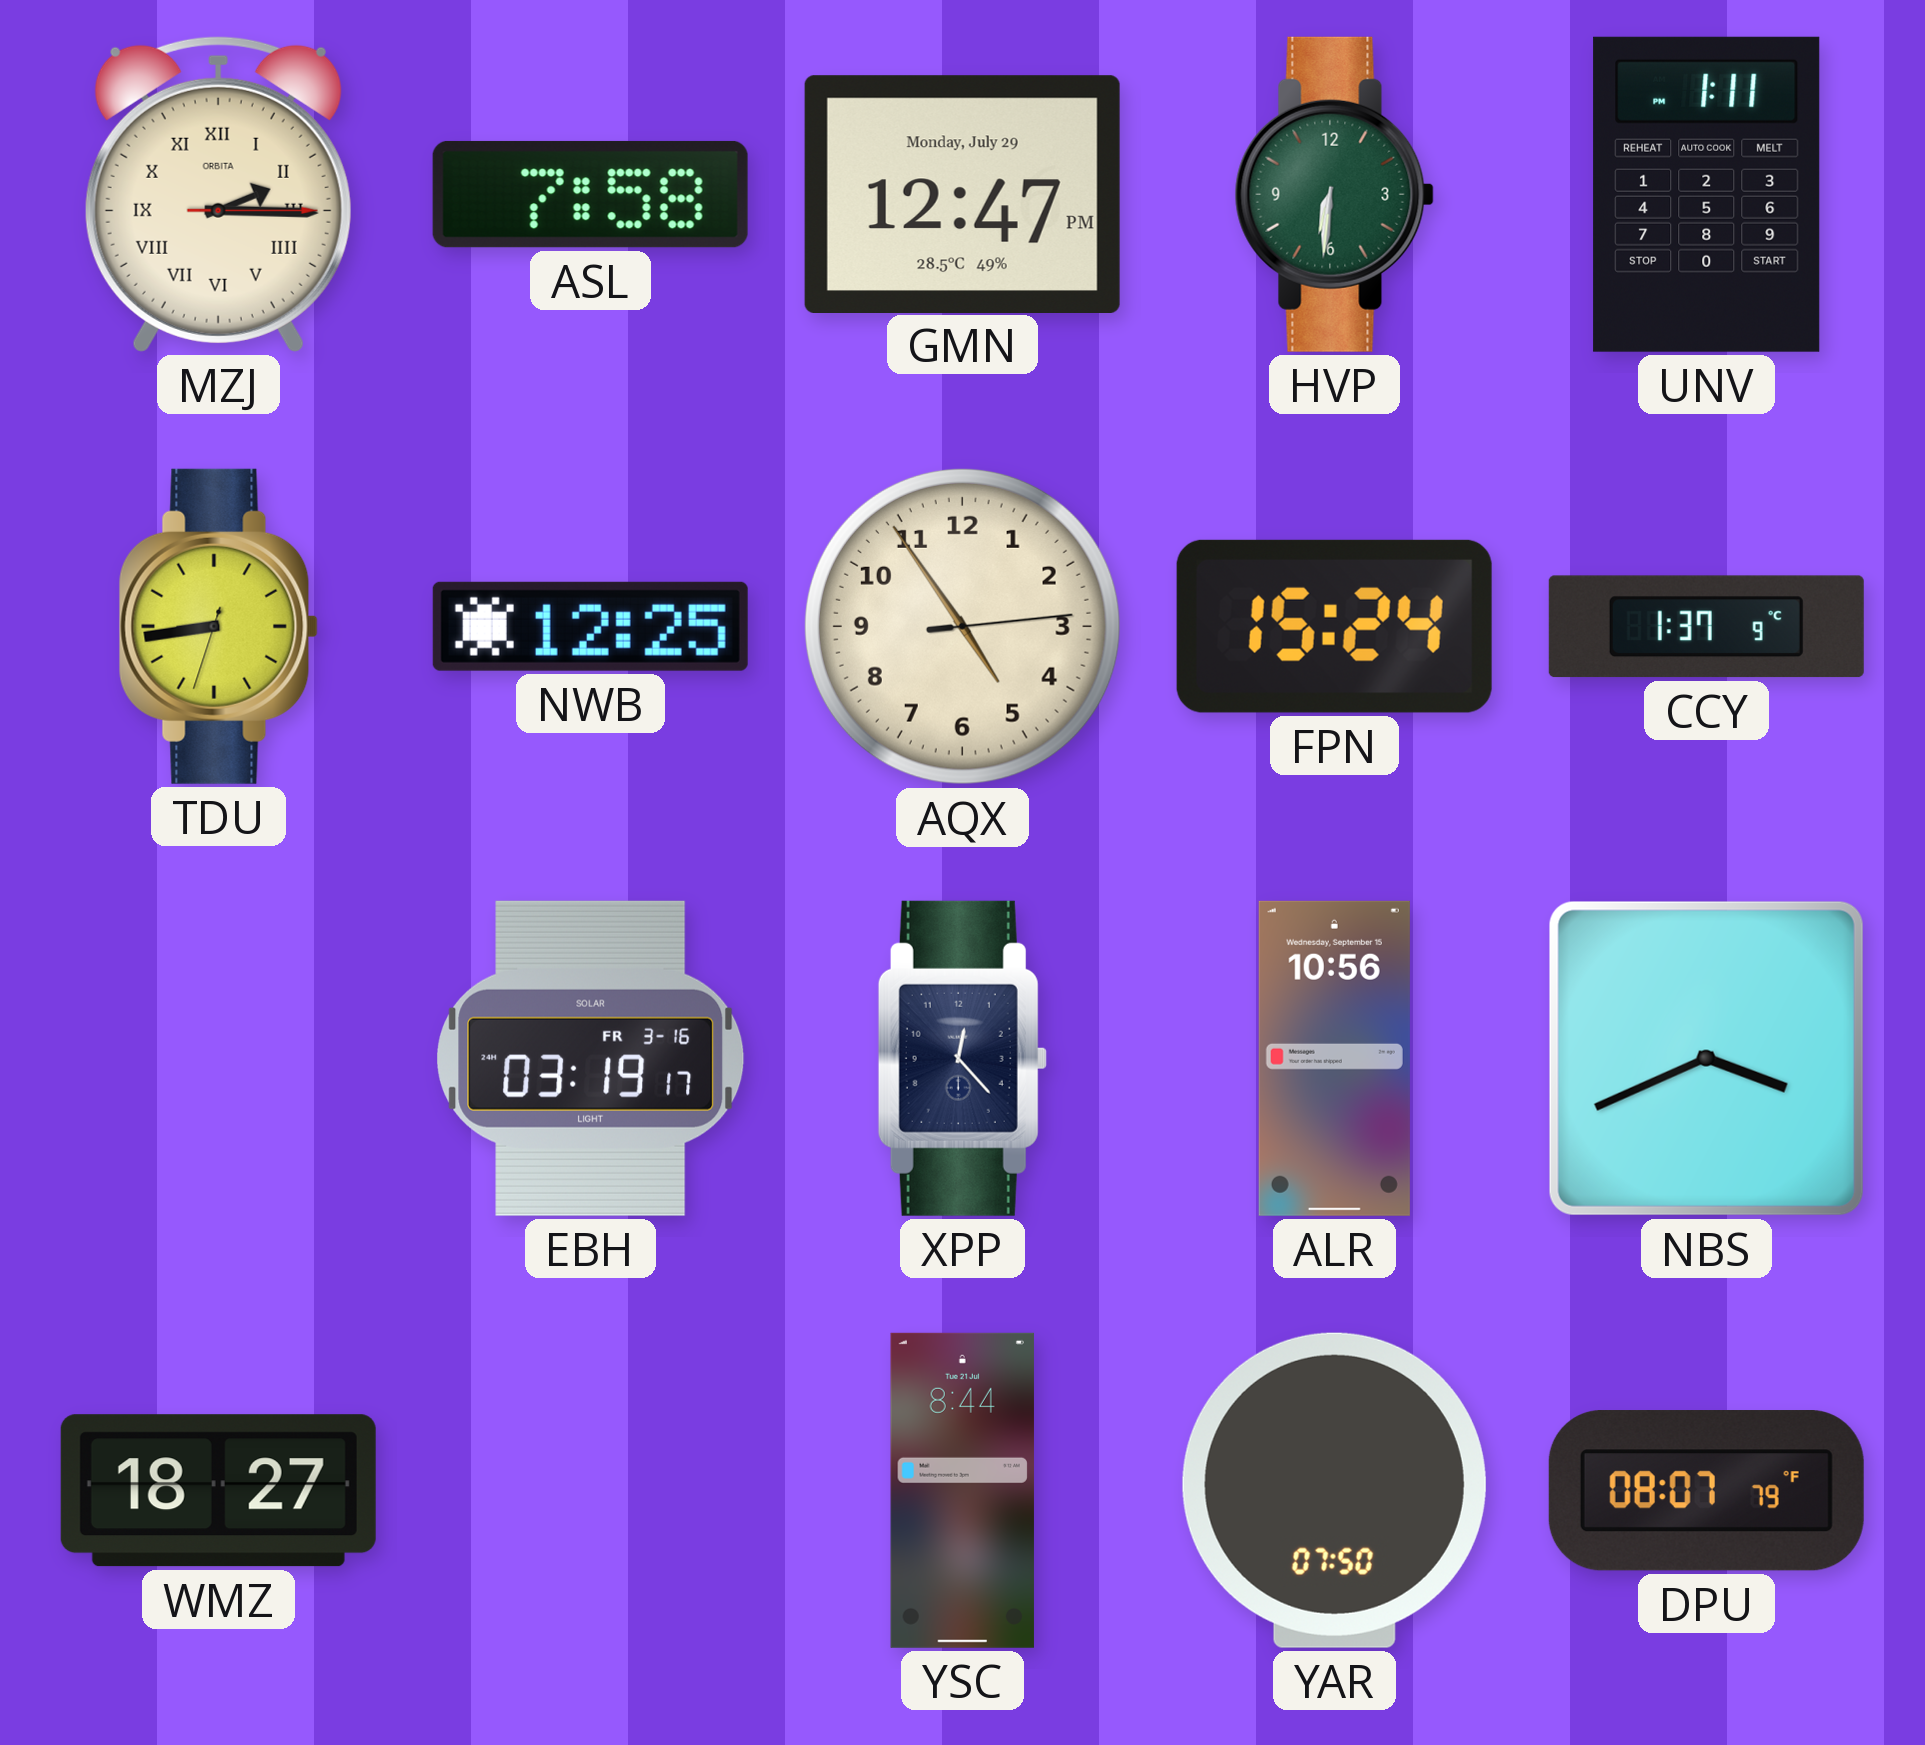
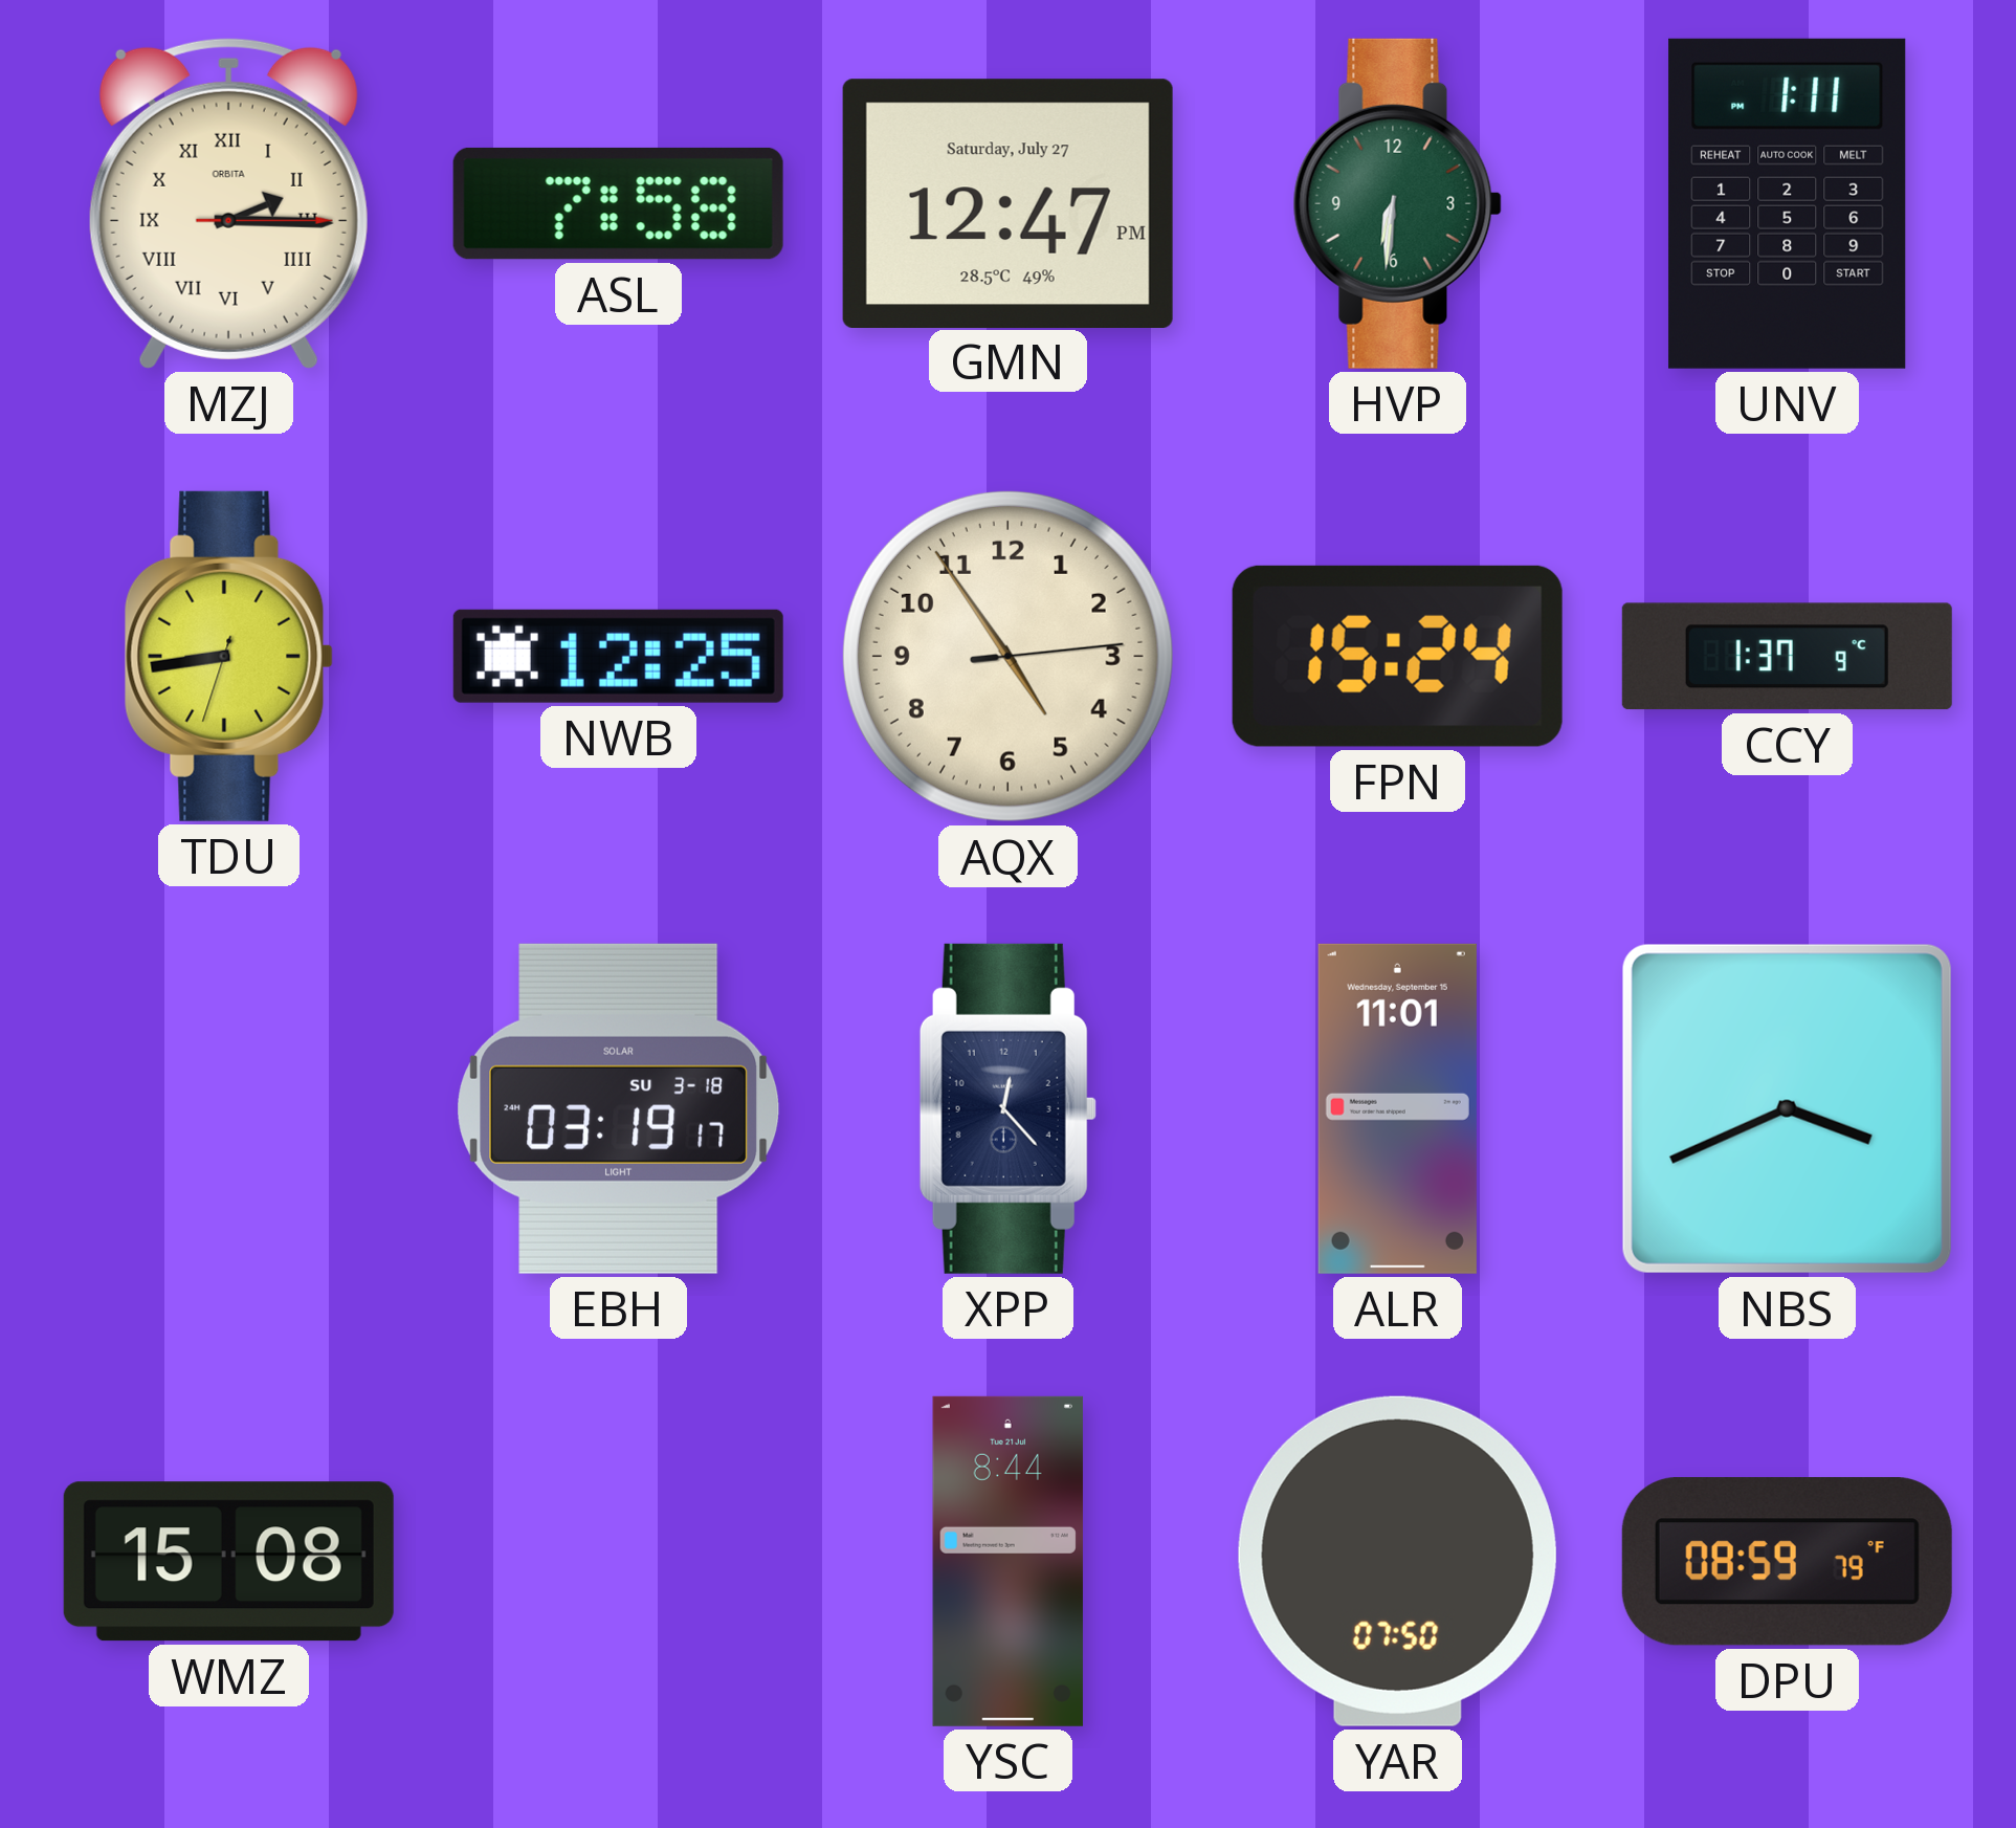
GMN date: Monday, July 29 -> Saturday, July 27 (1007, 203)
EBH date: FR 3-16 -> SU 3-18 (619, 1108)
ALR: 10:56 -> 11:01 (1397, 1108)
WMZ: 18:27 -> 15:08 (228, 1562)
DPU: 08:07 -> 08:59 (1787, 1562)
